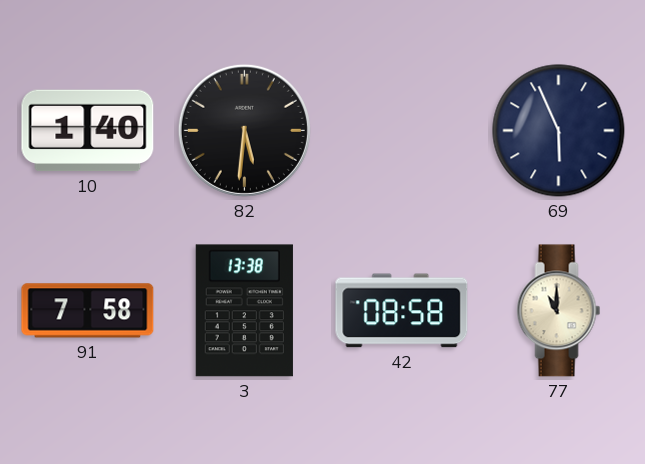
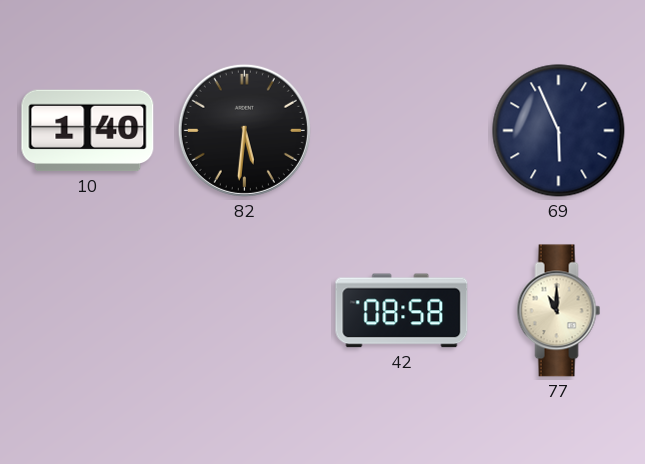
91: 7:58 -> none (88, 311)
3: 13:38 -> none (244, 311)
